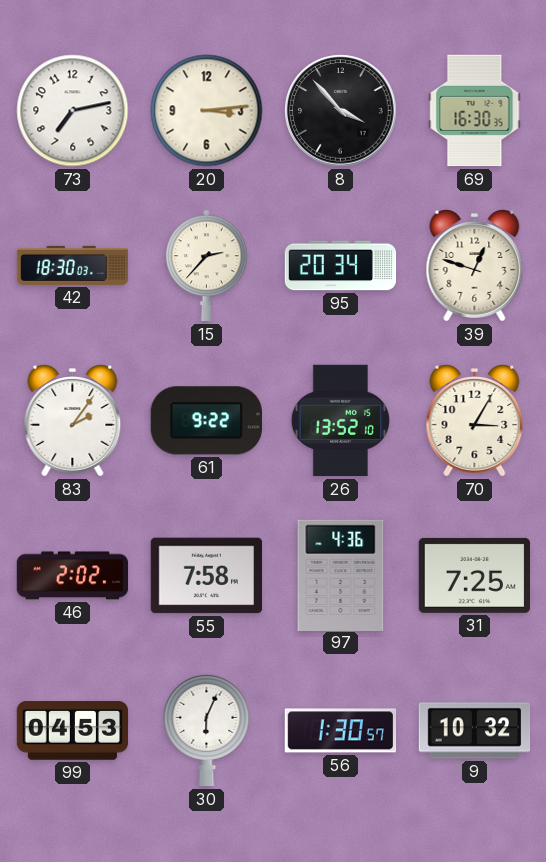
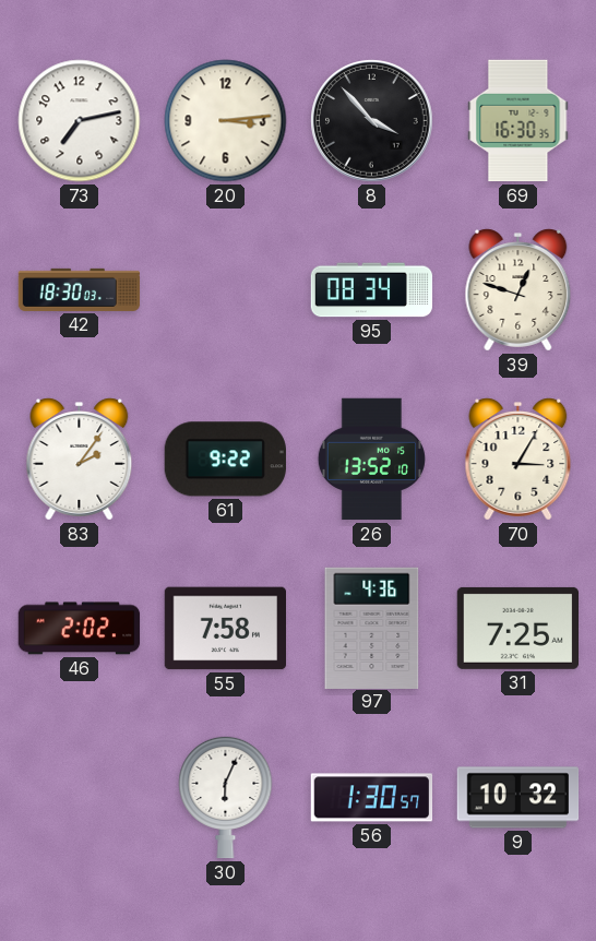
15: 2:37 -> none (207, 266)
95: 20:34 -> 08:34 (372, 290)
99: 04:53 -> none (73, 731)
